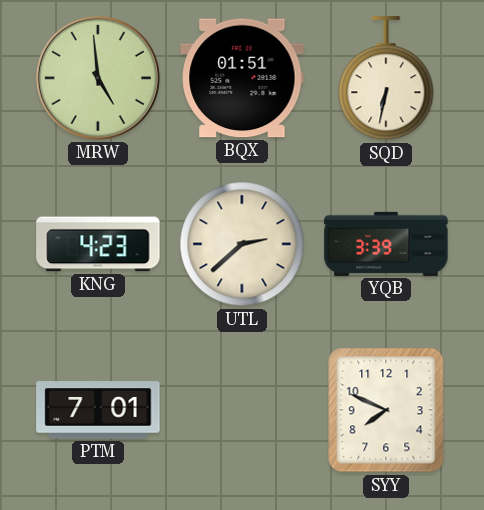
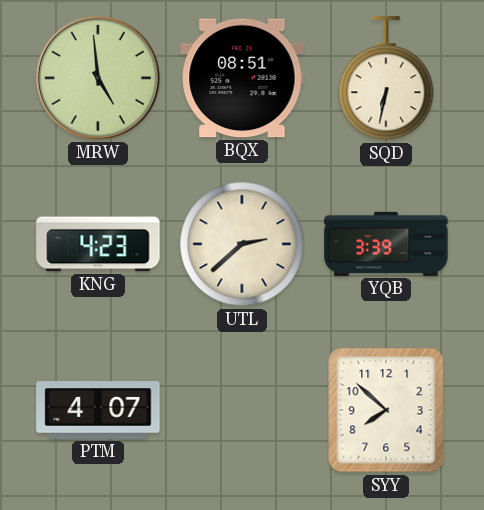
BQX: 01:51 -> 08:51 (242, 78)
PTM: 7:01 -> 4:07 (98, 410)
SYY: 7:49 -> 7:52 (386, 410)
